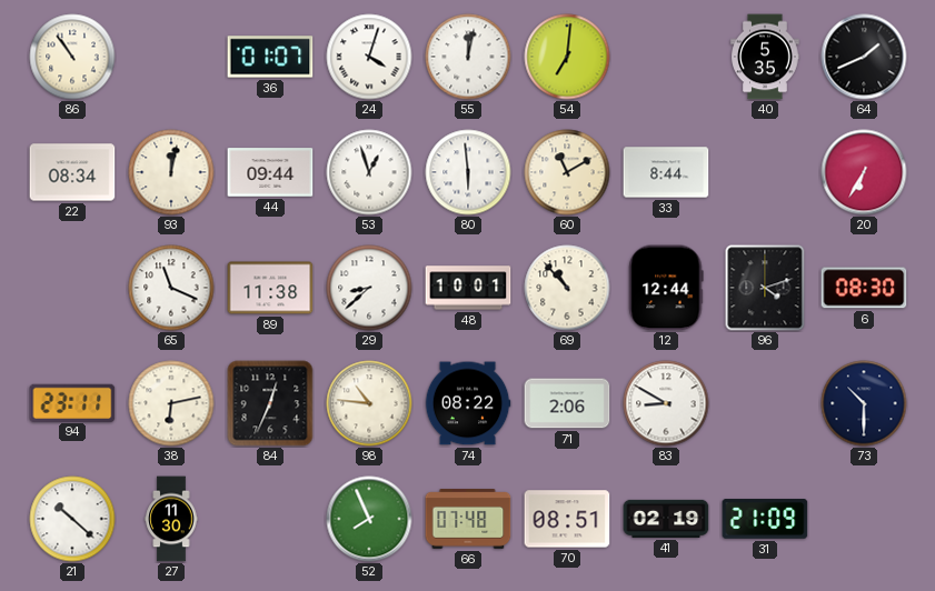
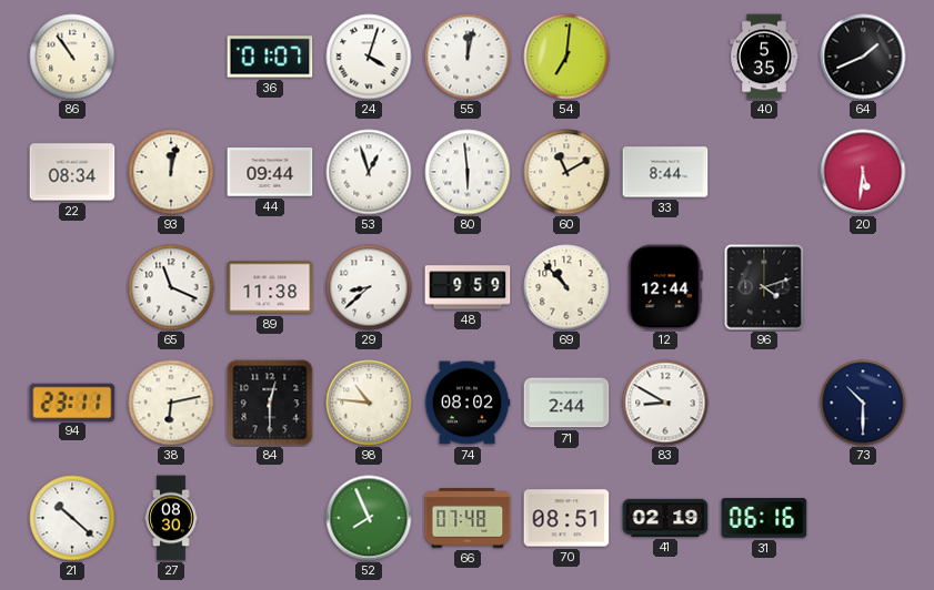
20: 6:35 -> 5:31 (863, 172)
48: 10:01 -> 9:59 (468, 287)
6: 08:30 -> none (864, 288)
84: 12:34 -> 12:30 (270, 403)
74: 08:22 -> 08:02 (468, 403)
71: 2:06 -> 2:44 (566, 403)
27: 11:30 -> 08:30 (171, 518)
31: 21:09 -> 06:16 (764, 518)
